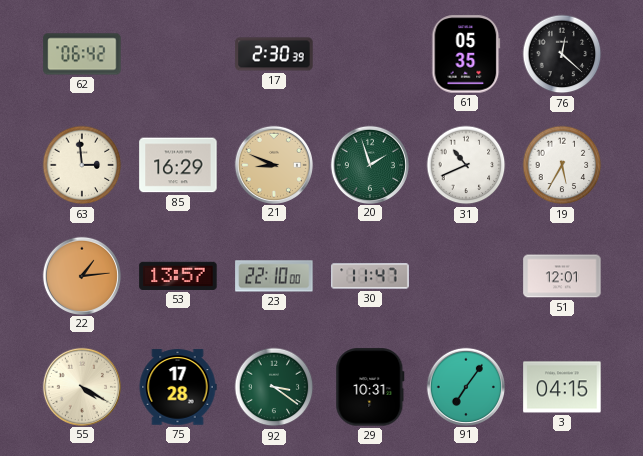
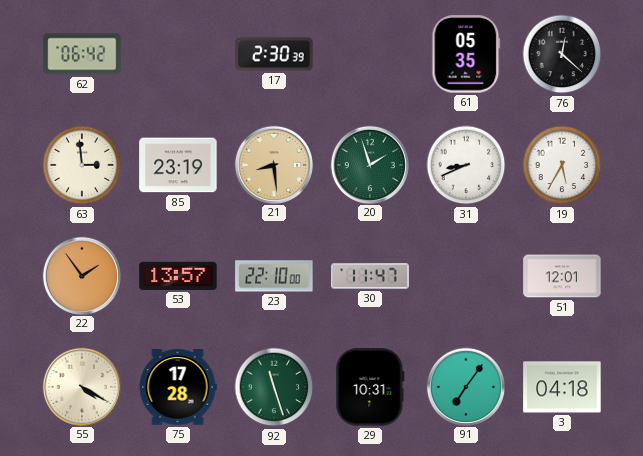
85: 16:29 -> 23:19 (178, 165)
21: 8:49 -> 8:29 (273, 164)
31: 10:41 -> 8:41 (466, 165)
22: 1:14 -> 1:54 (81, 275)
92: 3:21 -> 11:27 (274, 387)
3: 04:15 -> 04:18 (562, 387)
